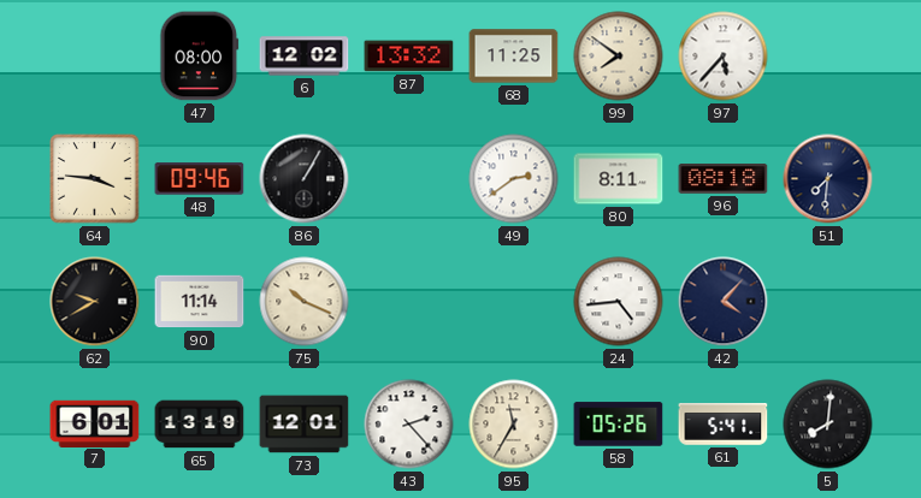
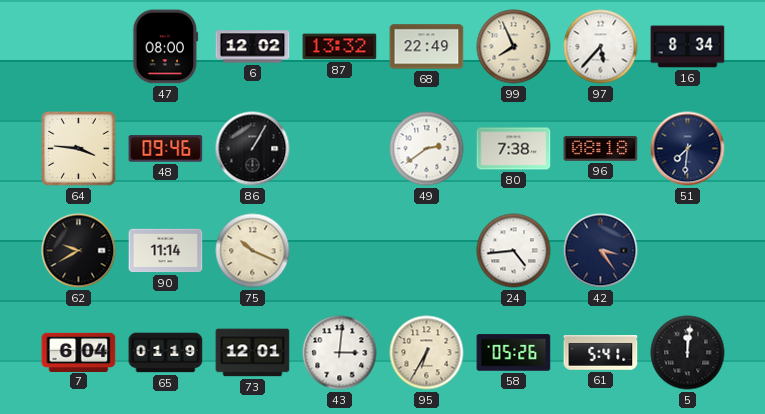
68: 11:25 -> 22:49 (427, 47)
99: 7:51 -> 7:56 (514, 47)
16: none -> 8:34 (688, 47)
80: 8:11 -> 7:38 (514, 149)
42: 4:07 -> 3:24 (601, 251)
7: 6:01 -> 6:04 (79, 352)
65: 13:19 -> 01:19 (166, 353)
43: 2:23 -> 3:01 (340, 353)
95: 11:35 -> 6:35 (427, 353)
5: 8:01 -> 12:01 (688, 353)
